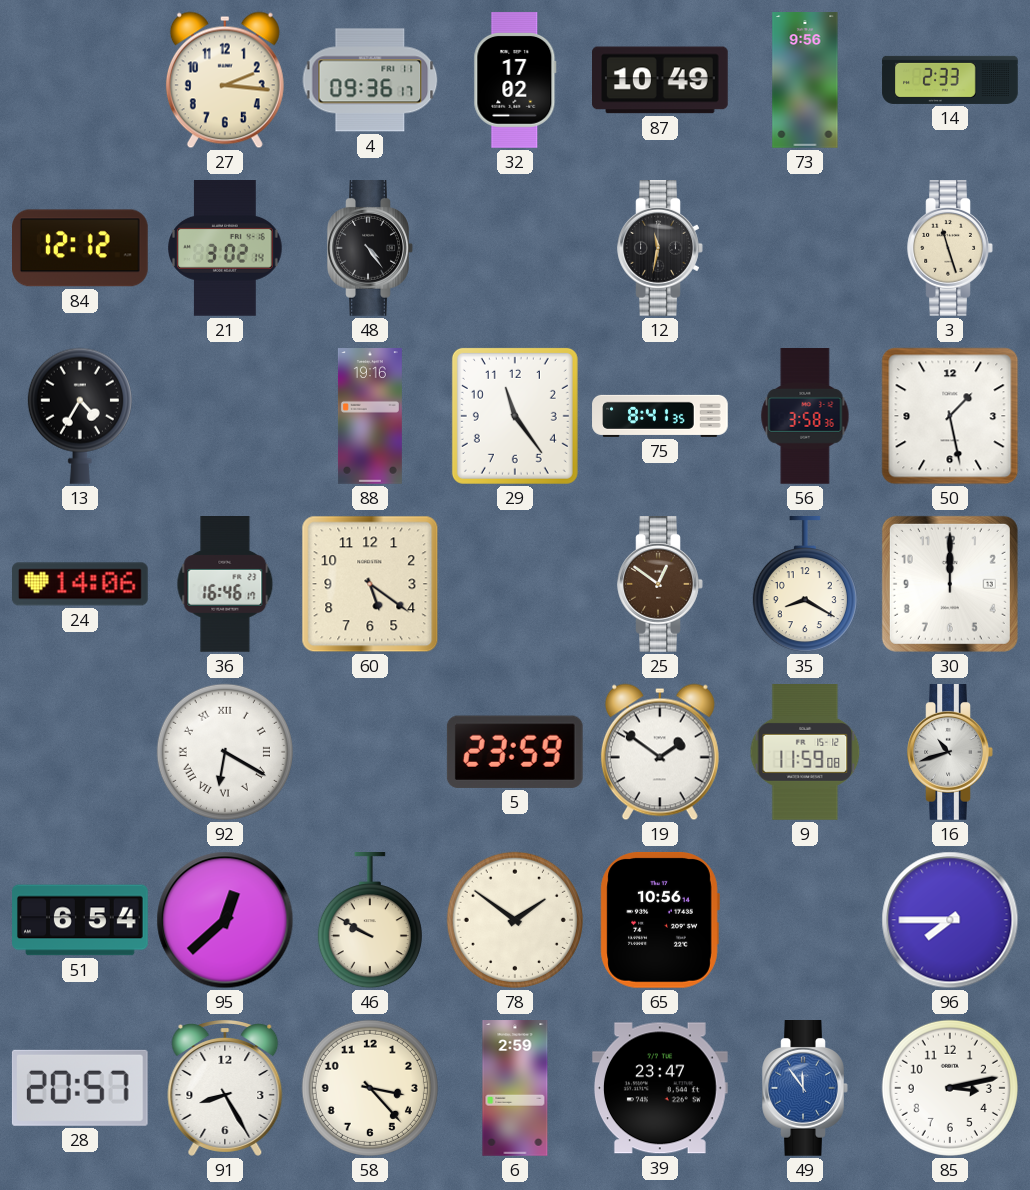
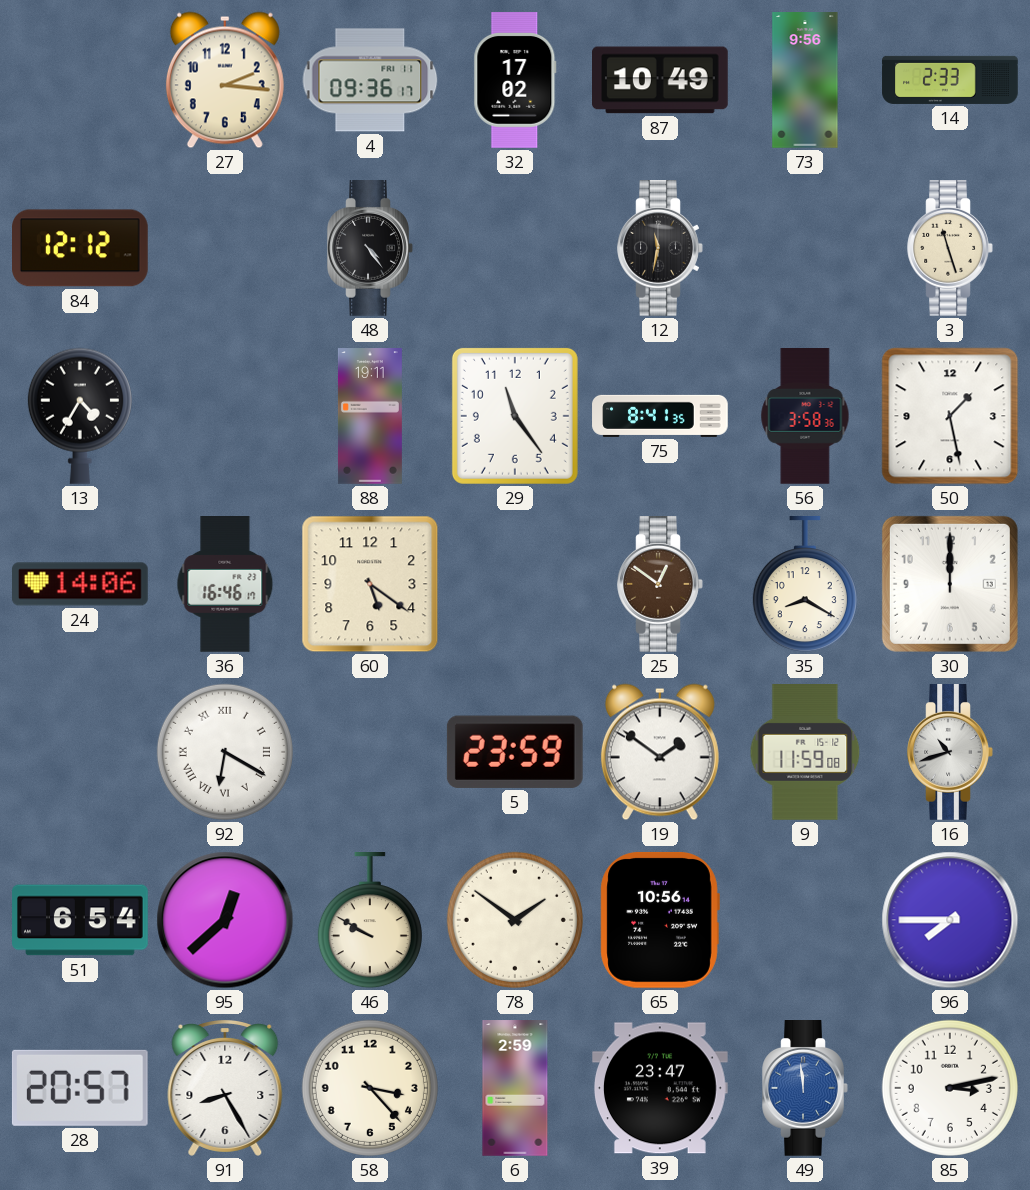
21: 3:02 -> none (225, 249)
88: 19:16 -> 19:11 (370, 416)
49: 11:54 -> 11:59 (805, 1089)
